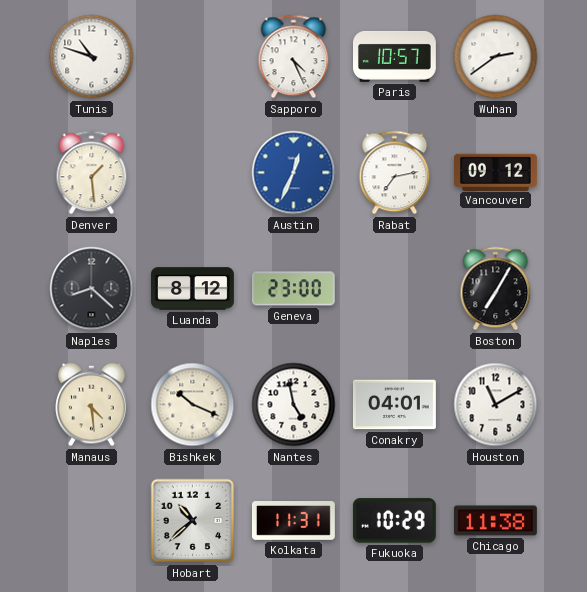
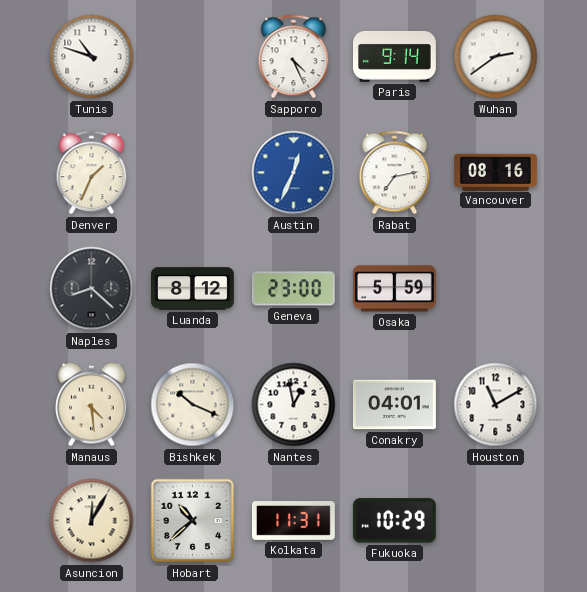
Paris: 10:57 -> 9:14 (395, 56)
Denver: 1:29 -> 1:34 (92, 173)
Vancouver: 09:12 -> 08:16 (496, 172)
Osaka: none -> 5:59 (394, 289)
Boston: 7:05 -> none (496, 289)
Nantes: 4:58 -> 12:58 (294, 405)
Asuncion: none -> 12:05 (92, 521)
Chicago: 11:38 -> none (495, 521)
